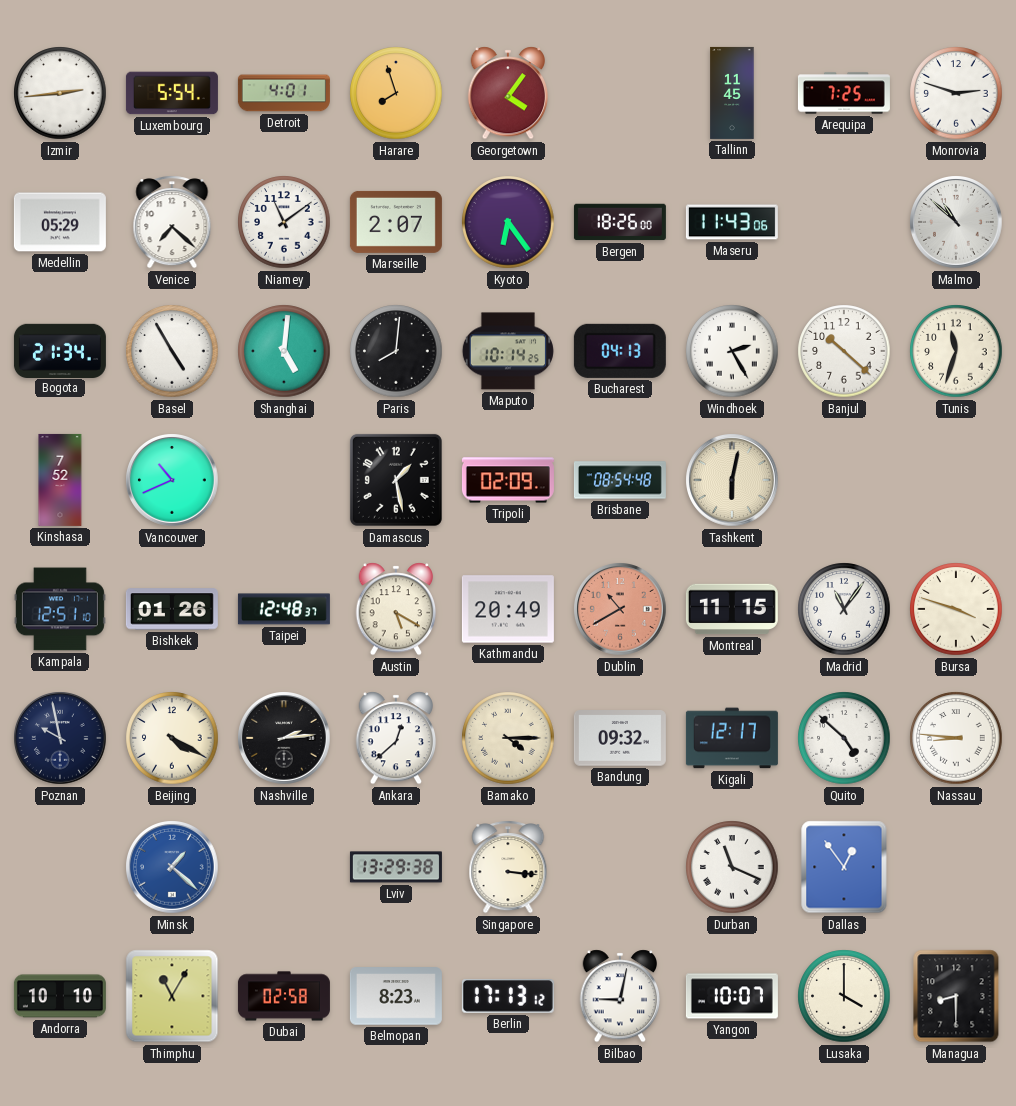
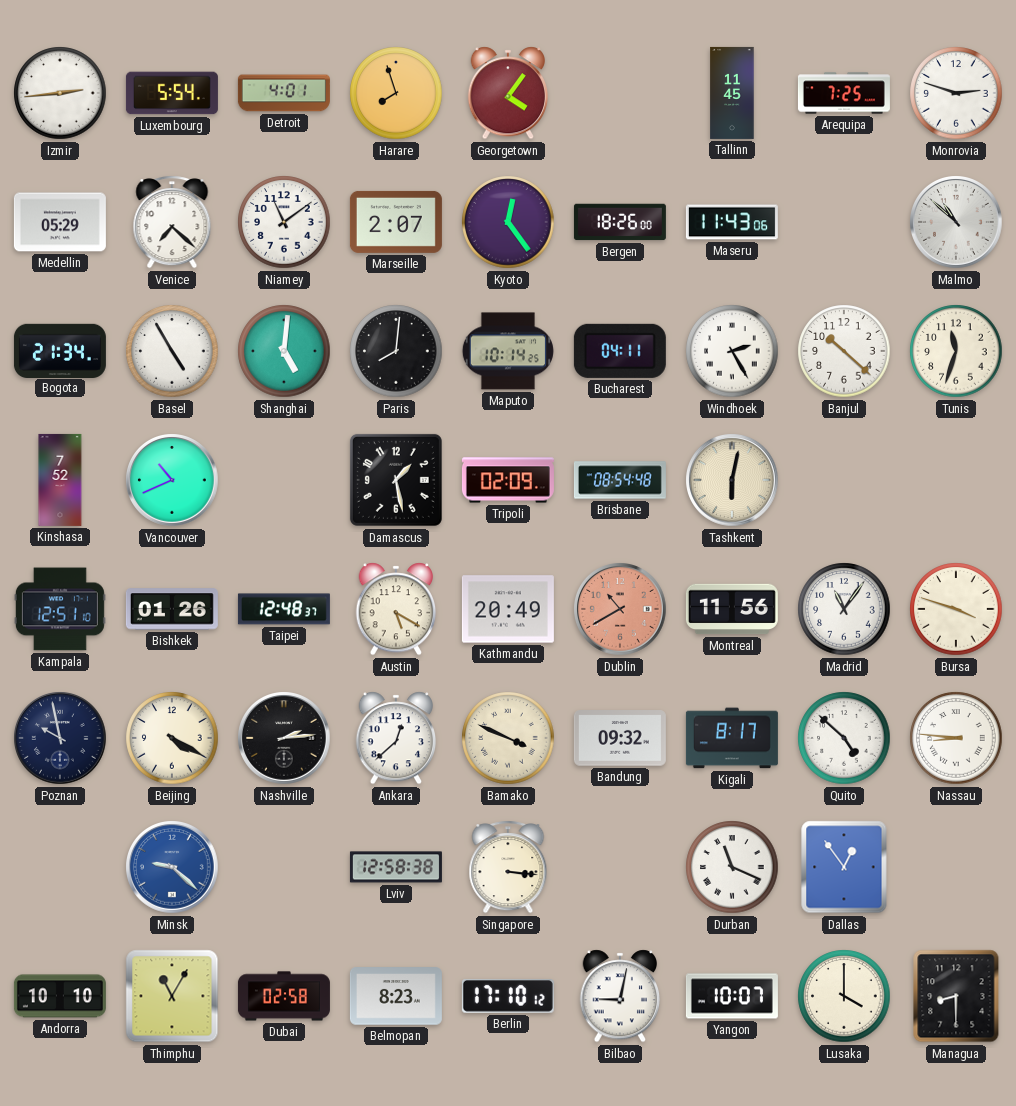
Kyoto: 6:24 -> 12:24 (508, 222)
Bucharest: 04:13 -> 04:11 (620, 351)
Montreal: 11:15 -> 11:56 (732, 609)
Bamako: 4:15 -> 3:49 (508, 738)
Kigali: 12:17 -> 8:17 (732, 738)
Minsk: 1:22 -> 9:22 (172, 867)
Lviv: 13:29 -> 12:58 (396, 867)
Berlin: 17:13 -> 17:10 (508, 996)
